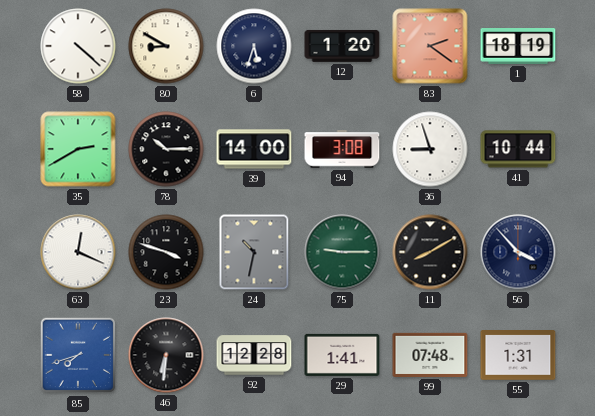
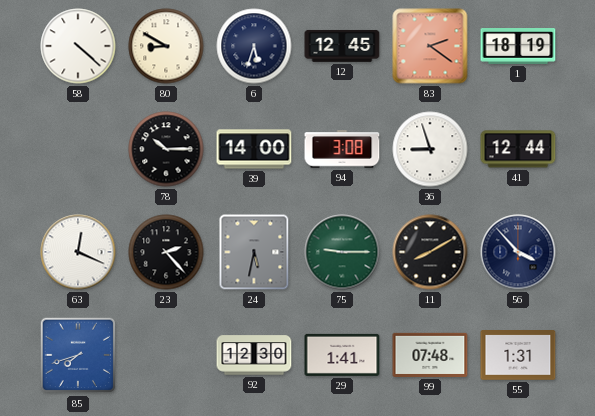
12: 1:20 -> 12:45 (342, 46)
35: 2:40 -> none (78, 149)
41: 10:44 -> 12:44 (518, 149)
23: 3:48 -> 2:23 (166, 252)
24: 10:32 -> 5:32 (254, 252)
46: 6:31 -> none (166, 355)
92: 12:28 -> 12:30 (254, 355)
